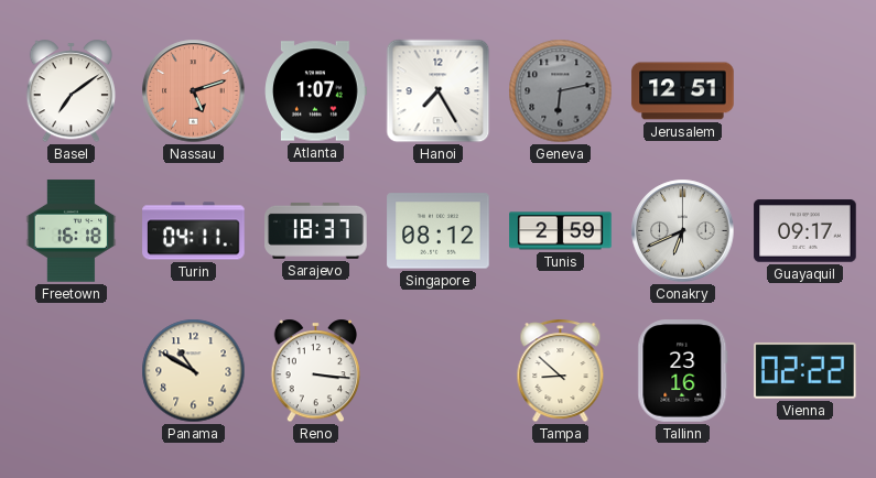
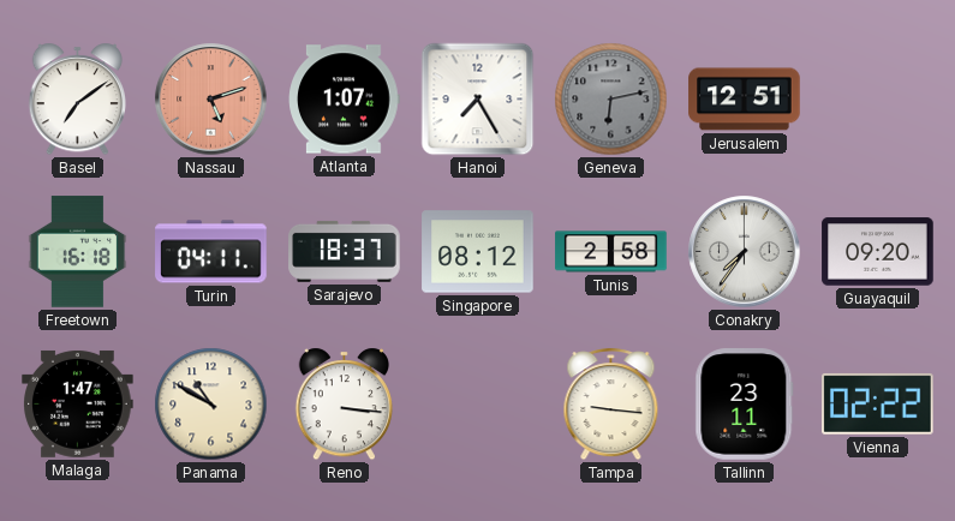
Tunis: 2:59 -> 2:58 (611, 252)
Conakry: 6:41 -> 7:36 (745, 252)
Guayaquil: 09:17 -> 09:20 (878, 252)
Malaga: none -> 1:47 (78, 403)
Tampa: 8:52 -> 9:16 (611, 405)
Tallinn: 23:16 -> 23:11 (745, 405)
